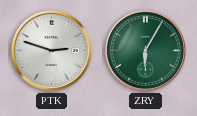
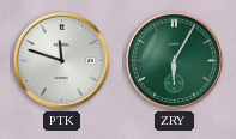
PTK: 2:48 -> 11:48 (61, 60)
